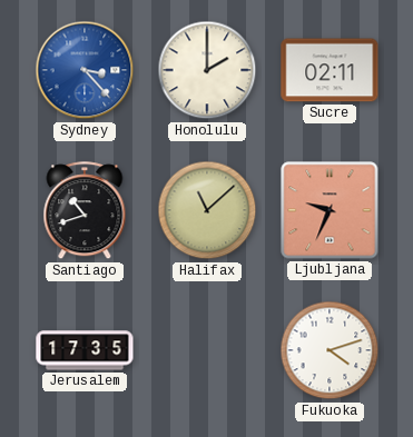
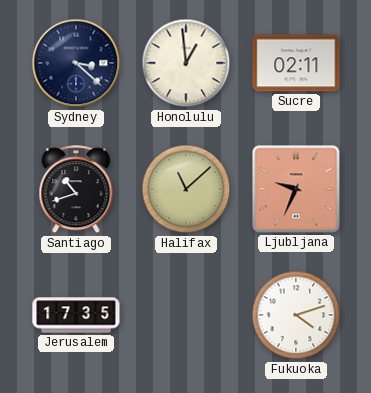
Sydney: 3:23 -> 3:22 (76, 63)
Sydney dial: blue -> navy (76, 63)
Honolulu: 2:00 -> 12:59 (186, 63)
